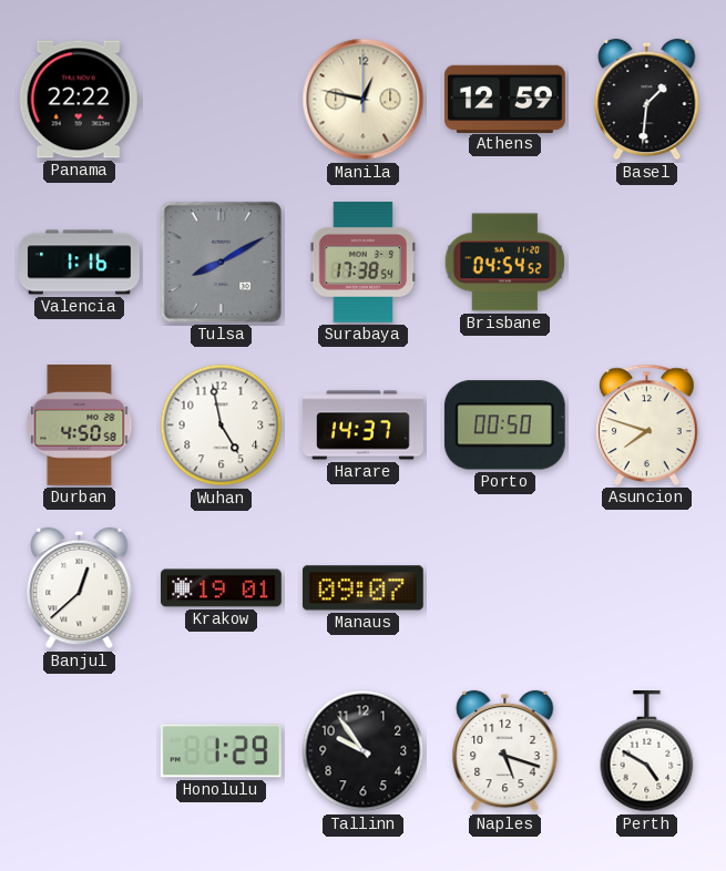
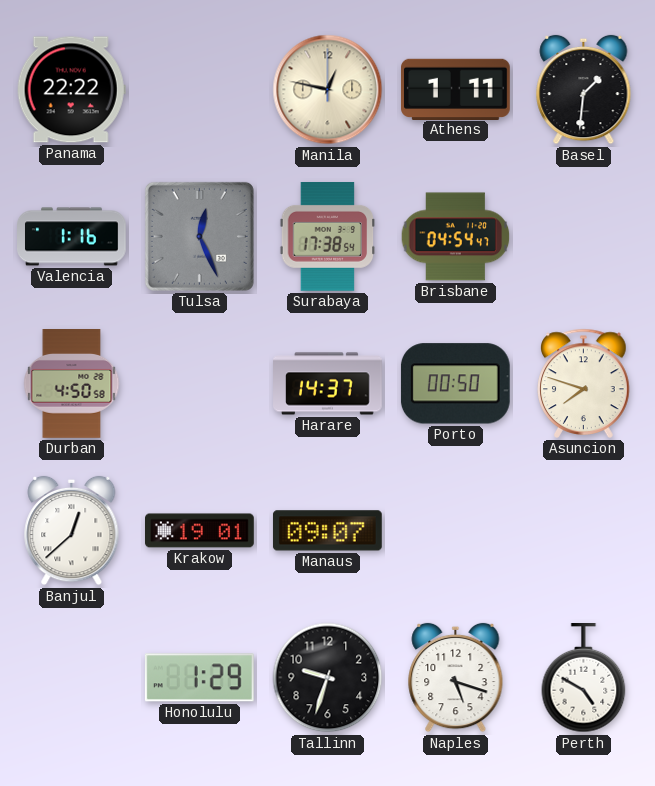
Athens: 12:59 -> 1:11 (456, 89)
Tulsa: 8:10 -> 12:26 (199, 236)
Brisbane: 04:54:52 -> 04:54:47 (456, 237)
Wuhan: 4:58 -> none (222, 426)
Tallinn: 9:54 -> 9:33 (328, 678)
